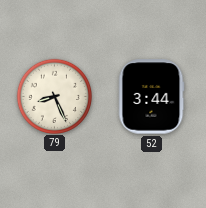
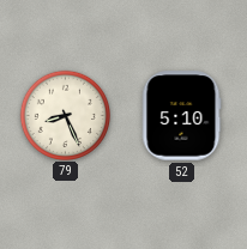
52: 3:44 -> 5:10 (181, 116)
